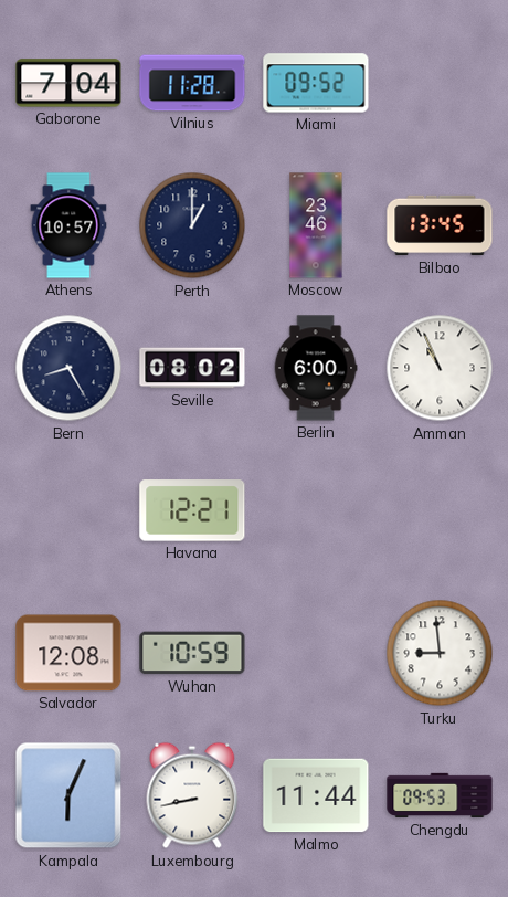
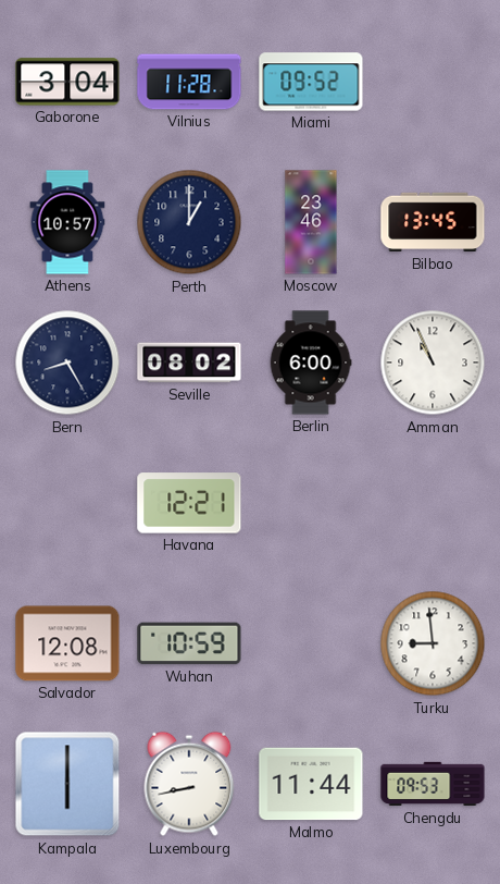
Gaborone: 7:04 -> 3:04 (67, 82)
Kampala: 6:04 -> 6:00 (67, 784)
